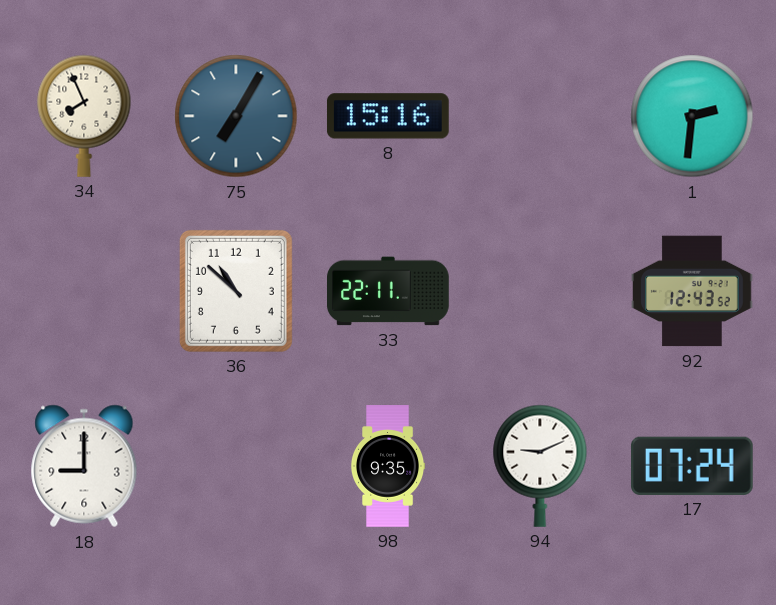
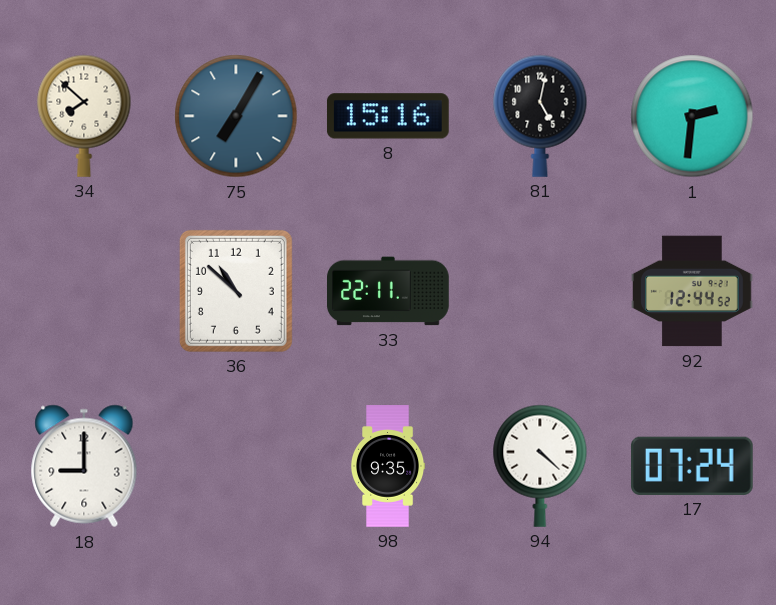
34: 7:56 -> 7:52 (84, 116)
81: none -> 5:02 (540, 116)
92: 12:43 -> 12:44 (692, 291)
94: 9:11 -> 4:22 (540, 466)
